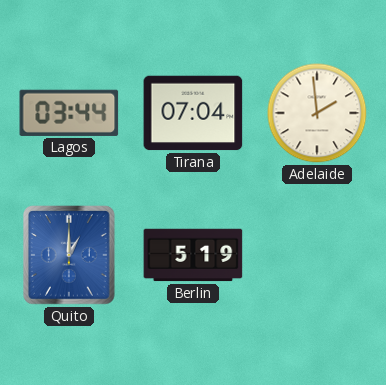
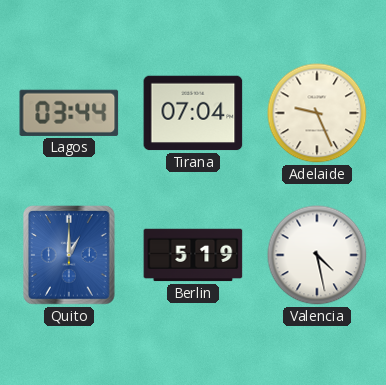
Adelaide: 1:59 -> 9:26 (317, 113)
Valencia: none -> 4:28 (317, 255)
